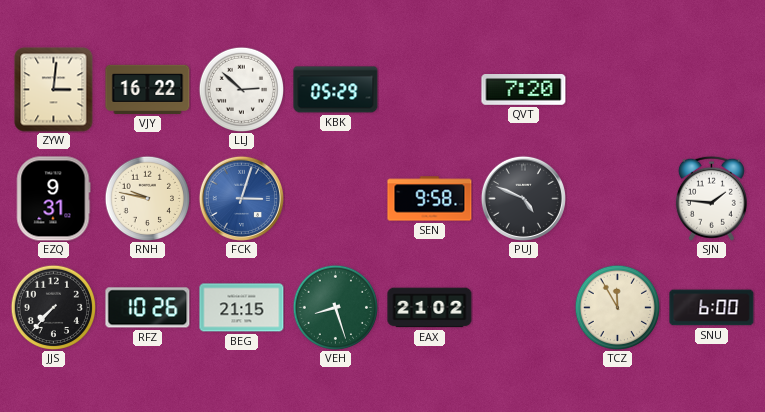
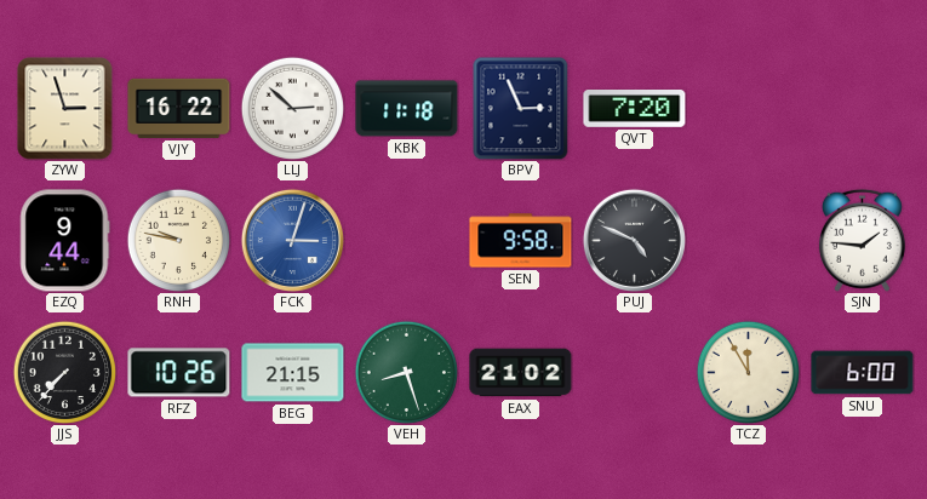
ZYW: 3:01 -> 2:57 (65, 109)
KBK: 05:29 -> 11:18 (407, 109)
BPV: none -> 2:56 (521, 108)
EZQ: 9:31 -> 9:44 (64, 241)
